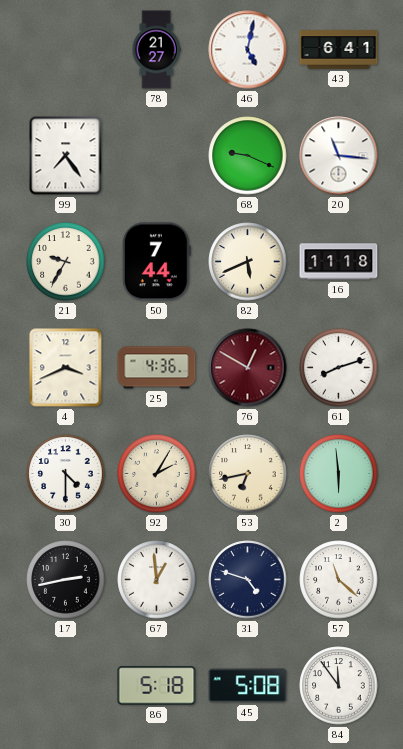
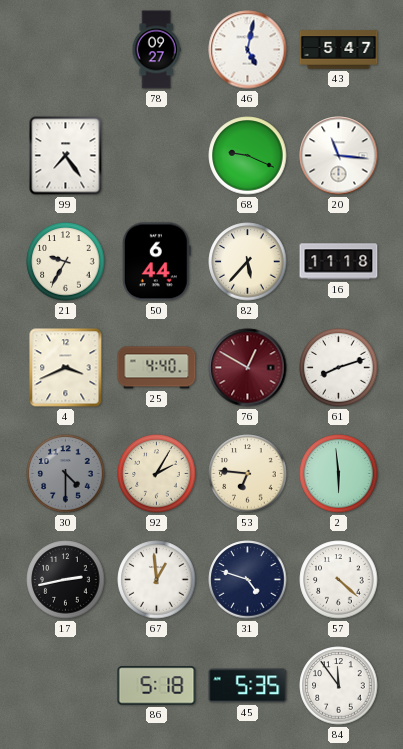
78: 21:27 -> 09:27 (156, 50)
43: 6:41 -> 5:47 (339, 50)
50: 7:44 -> 6:44 (156, 262)
82: 5:41 -> 5:37 (248, 262)
25: 4:36 -> 4:40 (157, 368)
30 dial: white -> grey (66, 474)
53: 6:43 -> 6:46 (248, 474)
57: 11:22 -> 4:22 (339, 580)
45: 5:08 -> 5:35 (248, 686)
